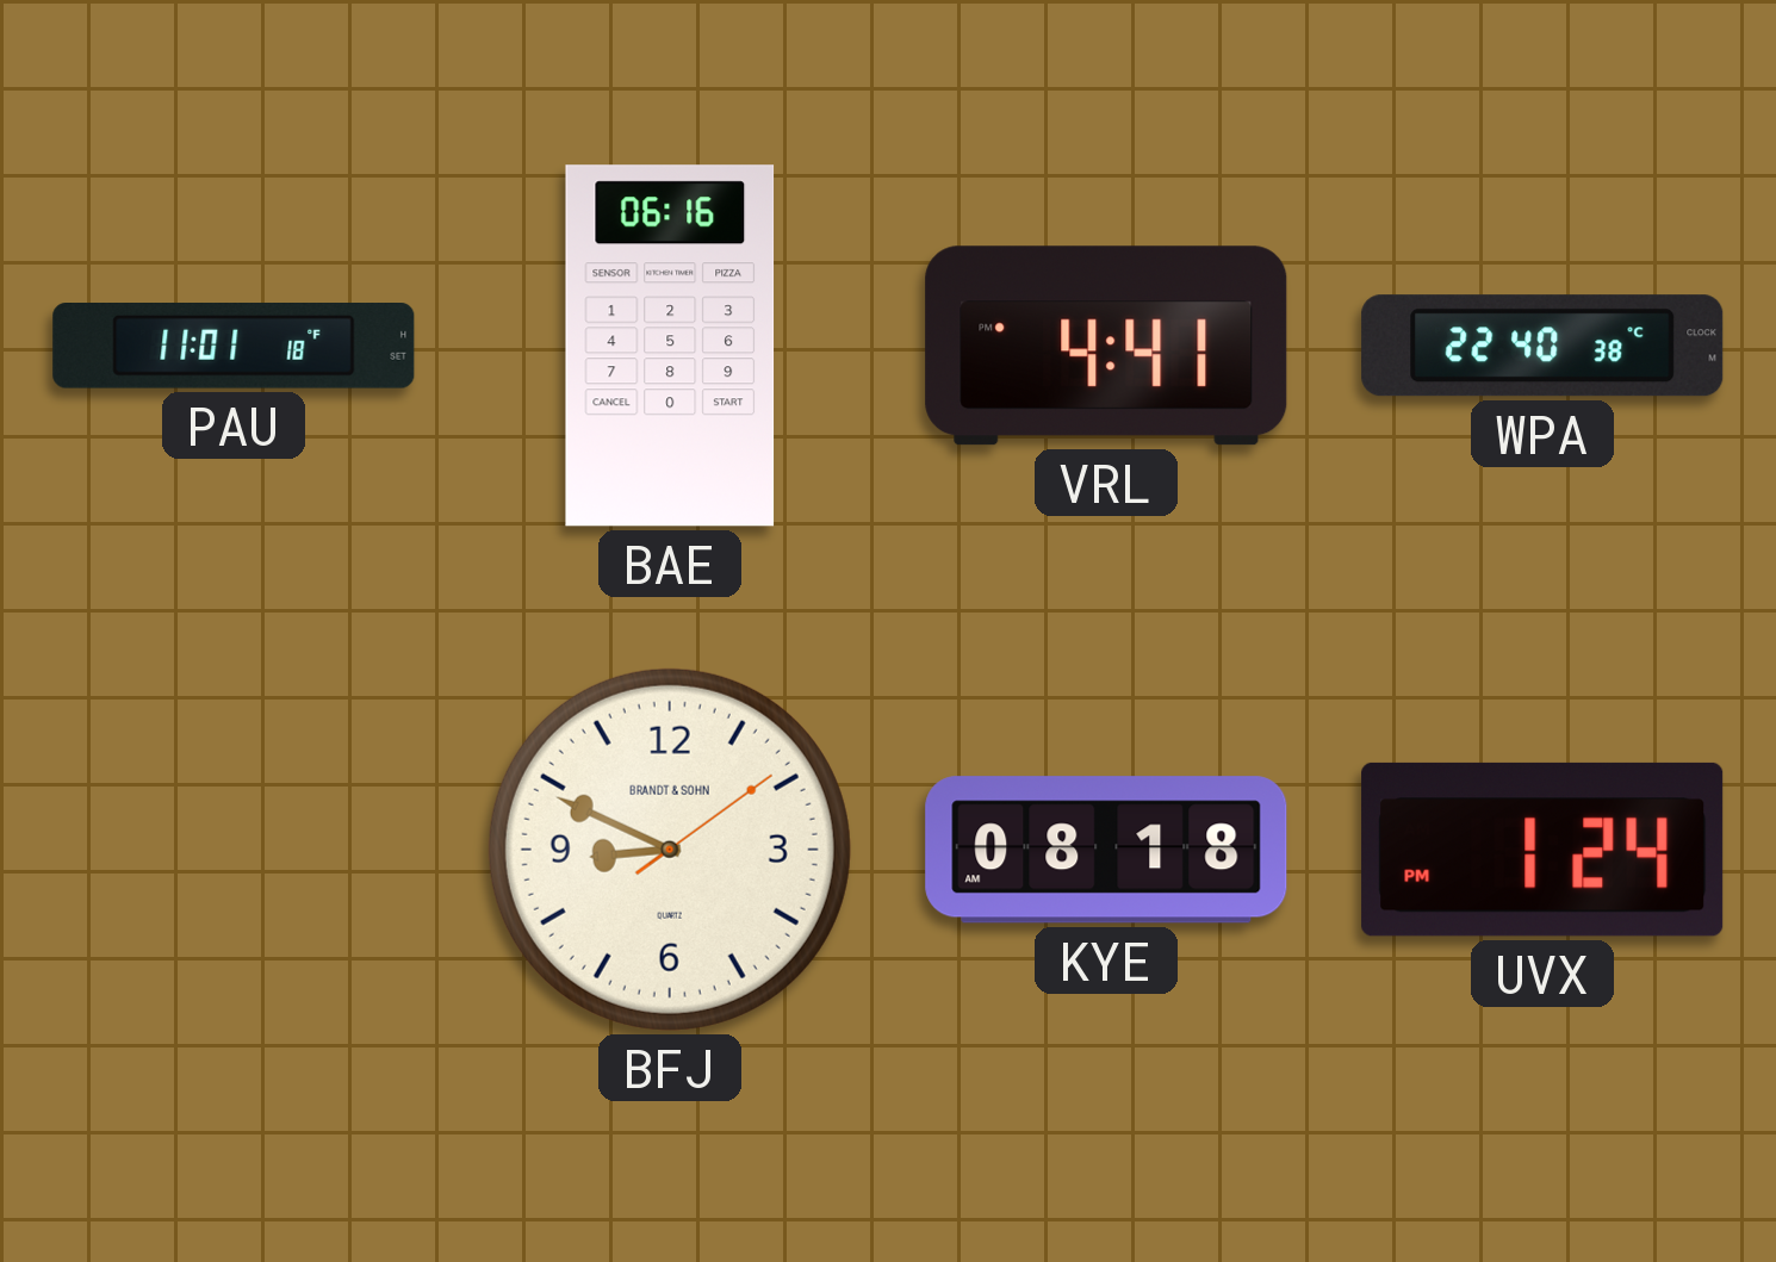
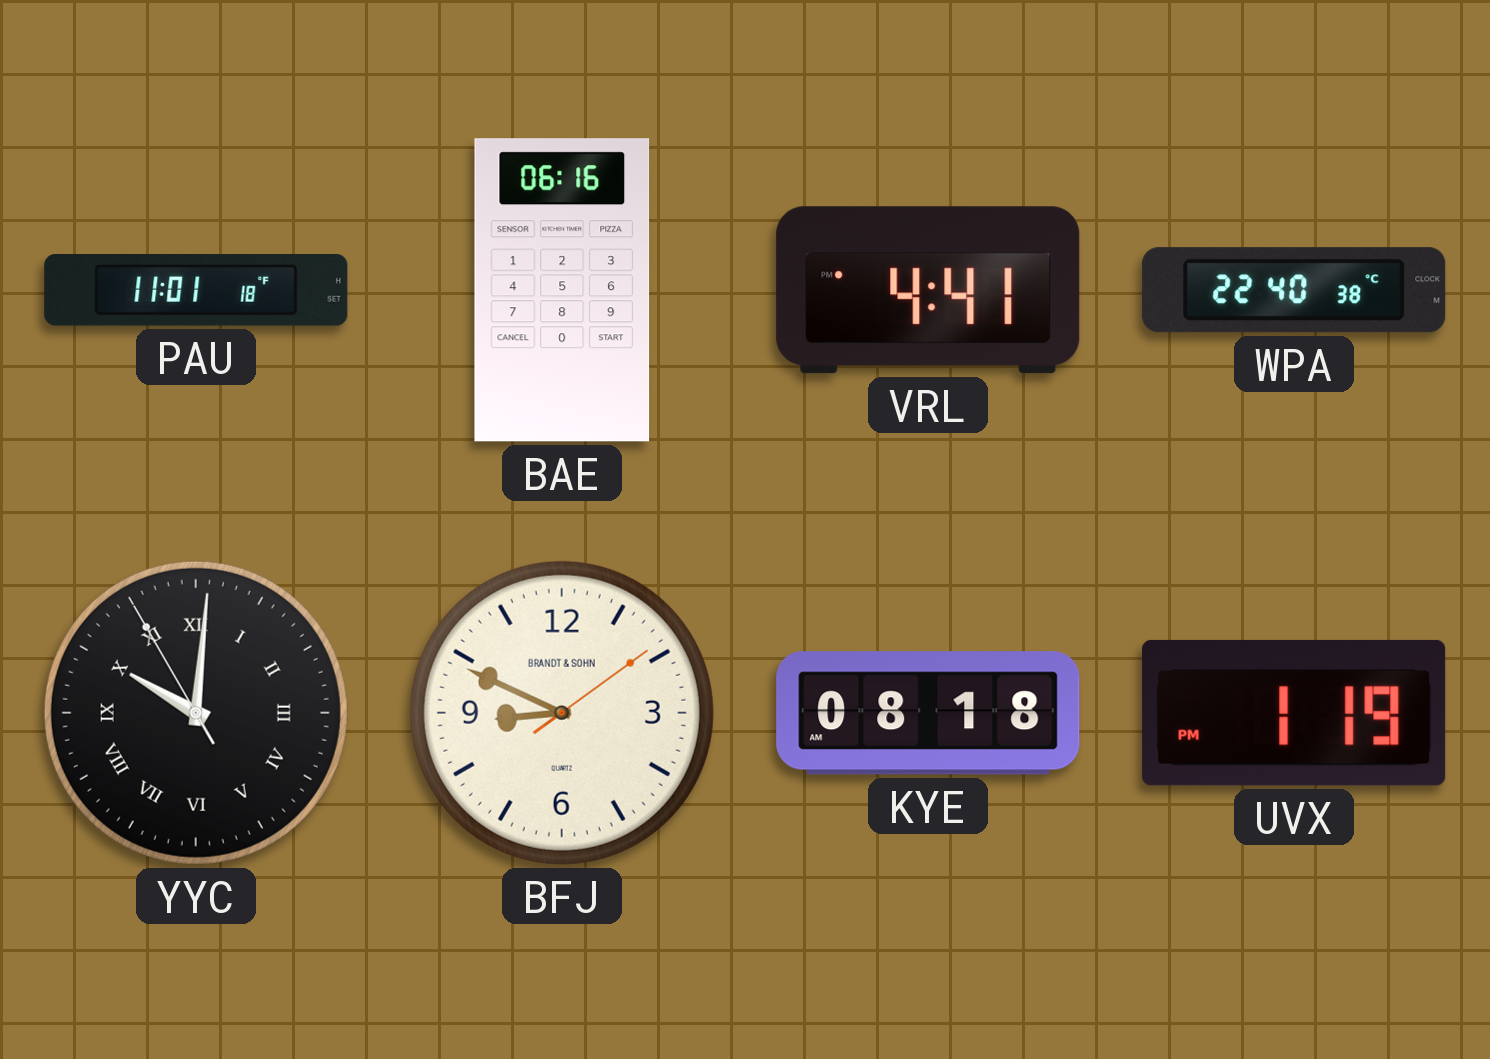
YYC: none -> 10:00 (196, 713)
UVX: 1:24 -> 1:19 (1294, 713)
